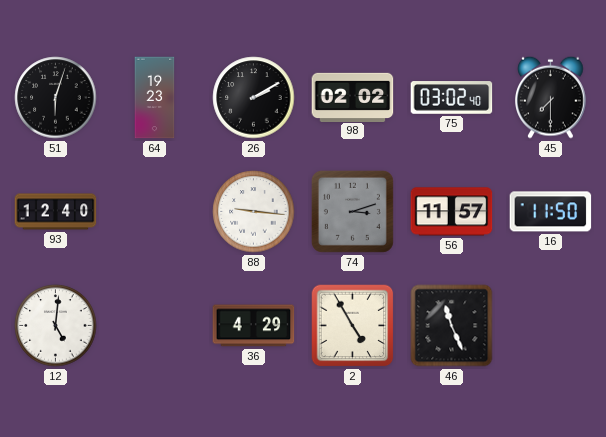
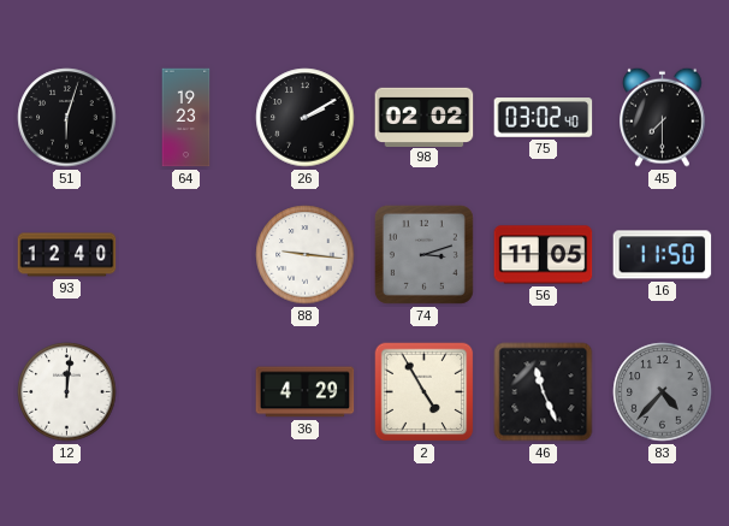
56: 11:57 -> 11:05 (544, 255)
12: 5:01 -> 12:01 (67, 392)
83: none -> 4:37 (663, 392)
